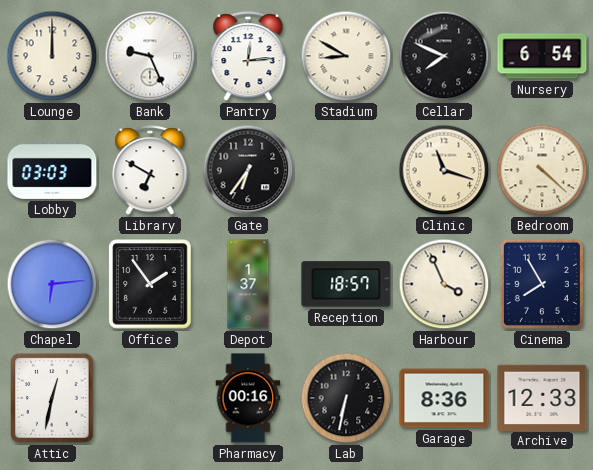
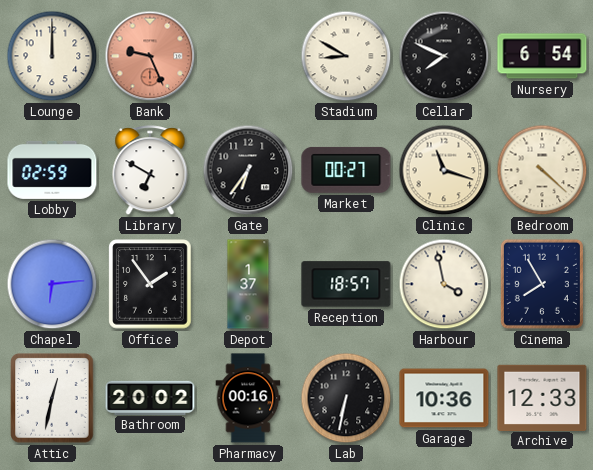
Bank dial: white -> salmon (150, 56)
Pantry: 12:14 -> none (248, 57)
Lobby: 03:03 -> 02:59 (52, 170)
Market: none -> 00:27 (346, 170)
Harbour: 3:56 -> 3:58 (444, 284)
Bathroom: none -> 20:02 (150, 397)
Garage: 8:36 -> 10:36 (444, 398)
